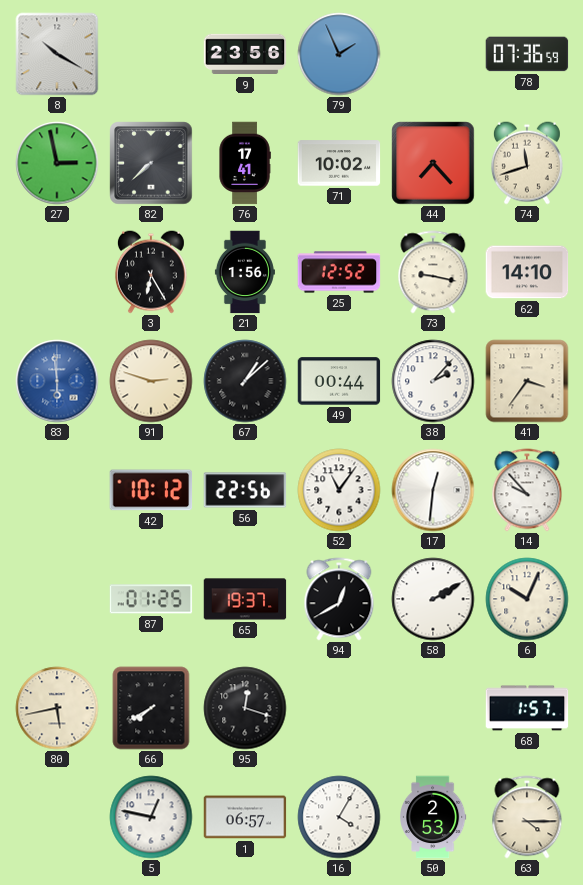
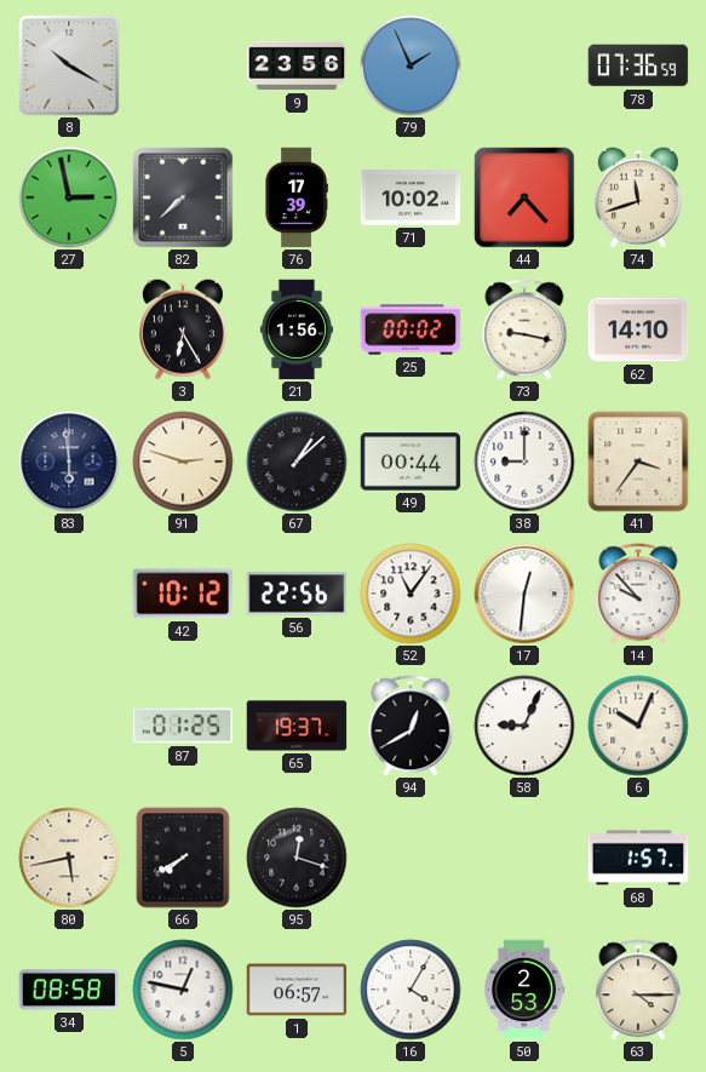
76: 17:41 -> 17:39 (297, 197)
25: 12:52 -> 00:02 (411, 329)
83 dial: blue -> navy (69, 462)
38: 2:07 -> 9:00 (524, 462)
58: 2:10 -> 9:04 (524, 726)
34: none -> 08:58 (69, 990)
